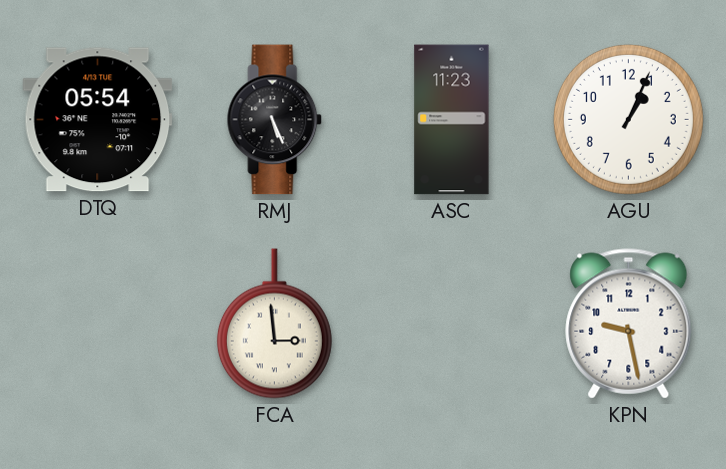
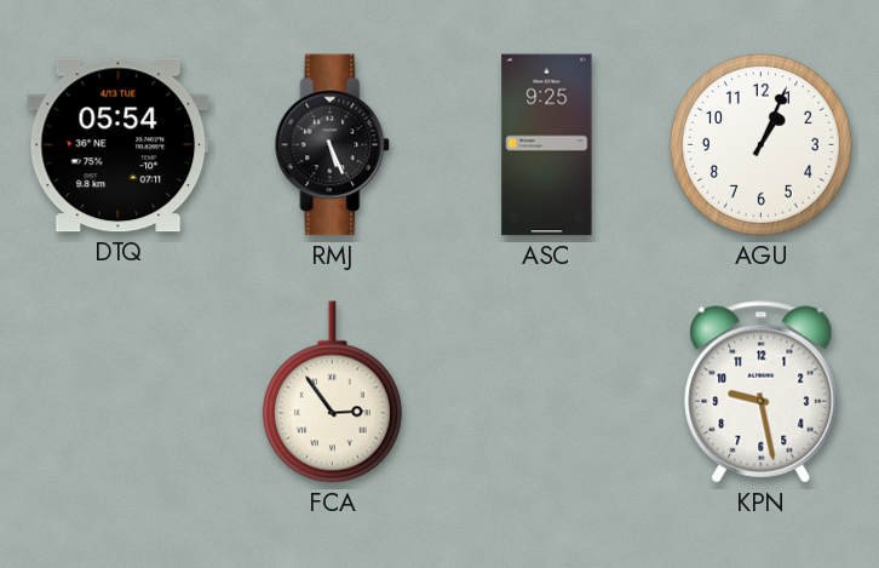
ASC: 11:23 -> 9:25 (547, 145)
FCA: 2:59 -> 2:54 (332, 392)
